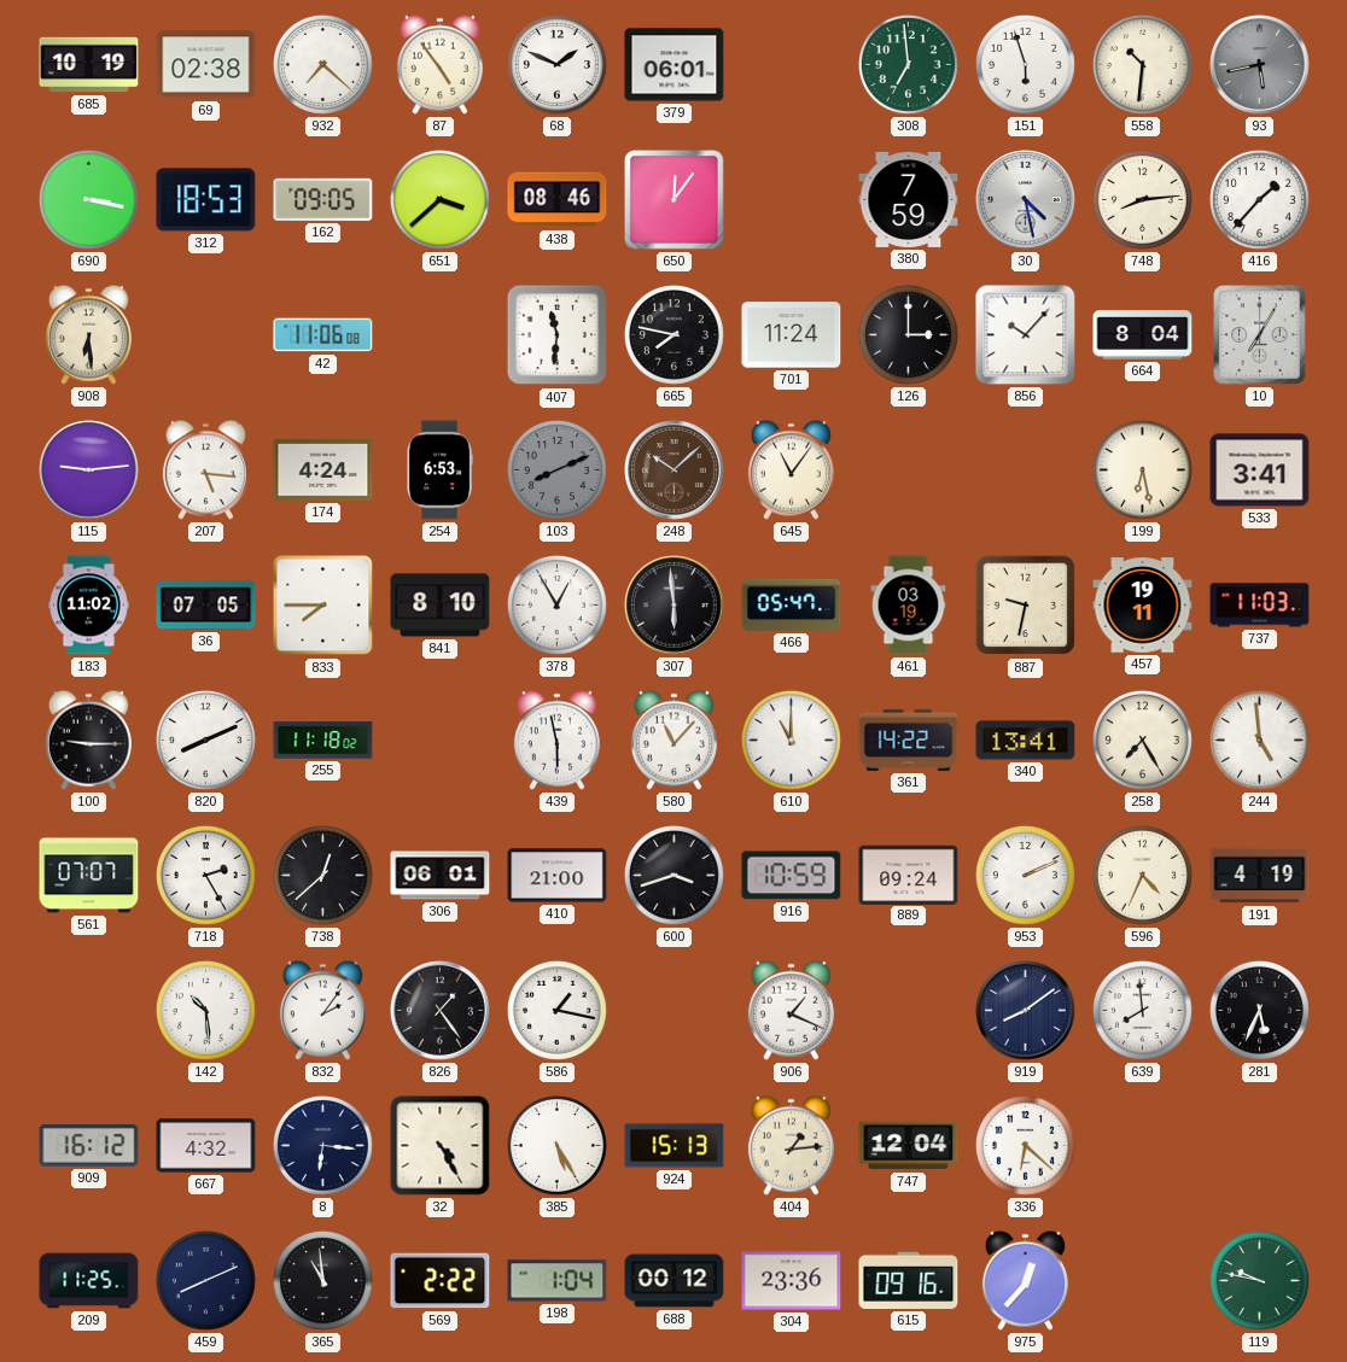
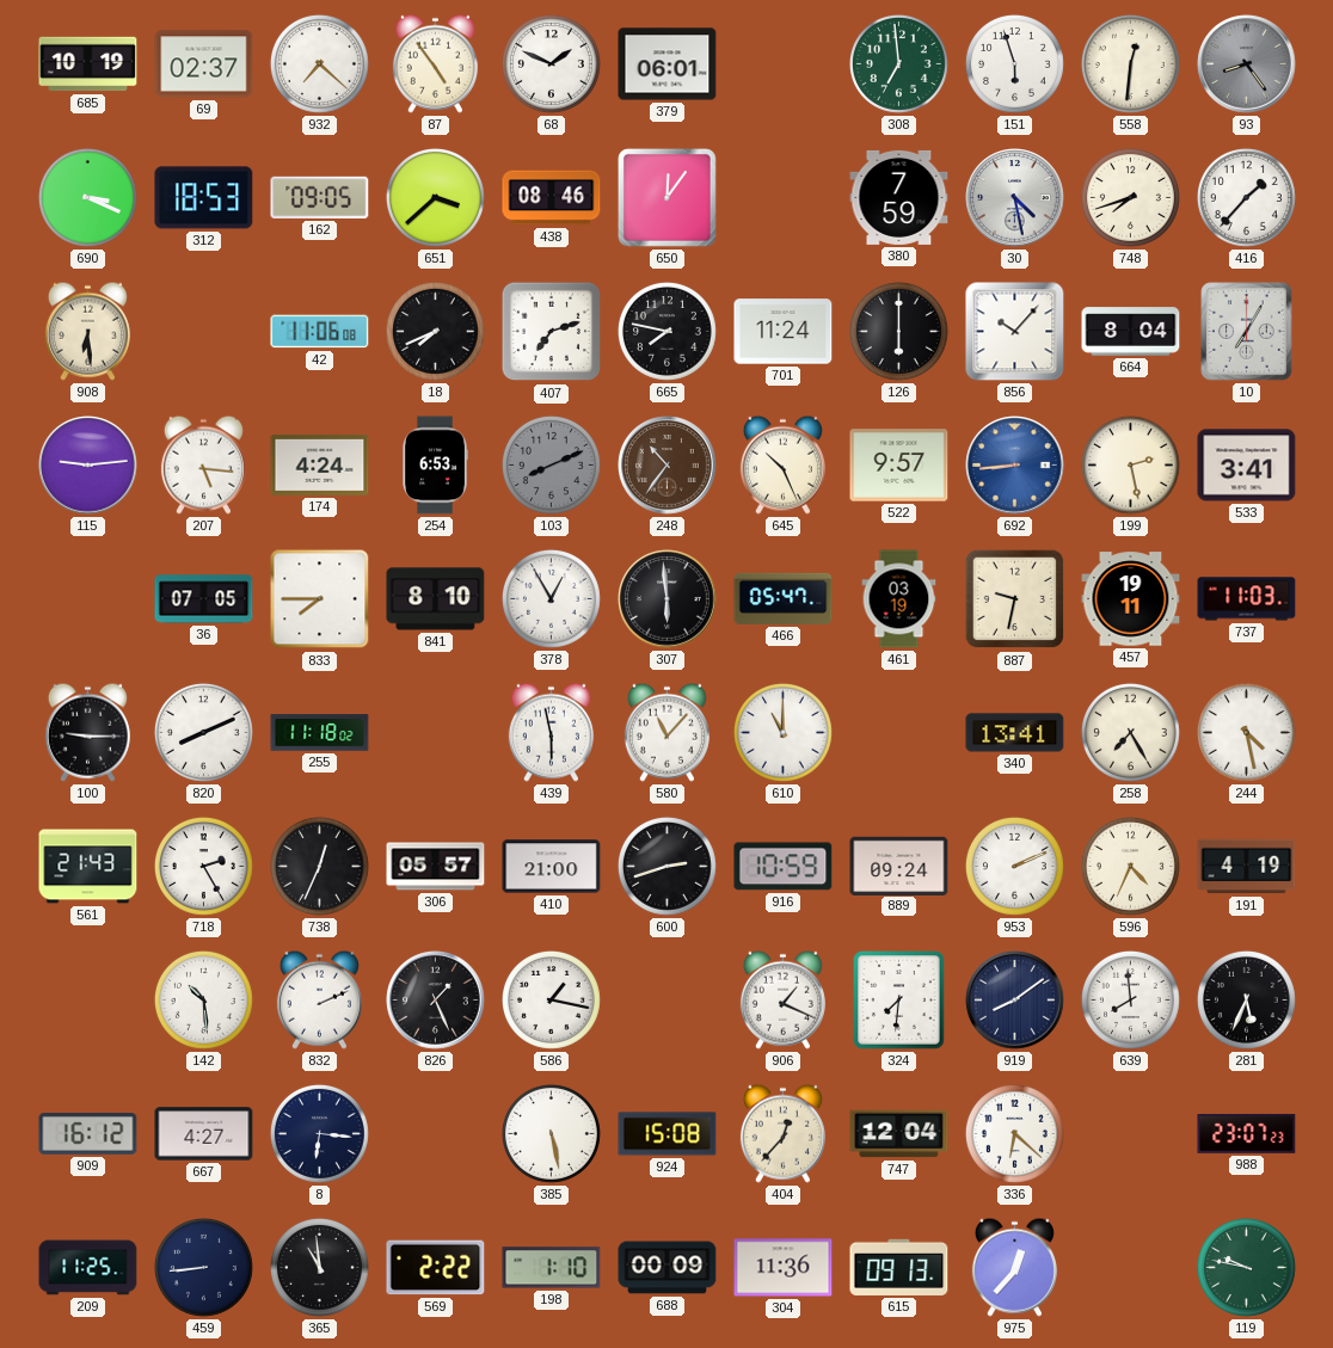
69: 02:38 -> 02:37 (204, 64)
558: 10:31 -> 12:31 (1130, 63)
93: 5:43 -> 8:24 (1247, 64)
690: 3:17 -> 3:19 (87, 197)
748: 8:14 -> 7:42 (1130, 197)
18: none -> 7:41 (435, 331)
407: 11:31 -> 7:12 (552, 332)
126: 3:00 -> 6:00 (898, 331)
248: 10:08 -> 10:36 (668, 466)
645: 11:06 -> 10:26 (782, 464)
522: none -> 9:57 (899, 466)
692: none -> 8:44 (1015, 466)
199: 6:28 -> 2:28 (1130, 464)
183: 11:02 -> none (89, 606)
361: 14:22 -> none (909, 740)
244: 4:59 -> 4:28 (1246, 732)
561: 07:07 -> 21:43 (88, 867)
738: 12:38 -> 12:34 (319, 866)
306: 06:01 -> 05:57 (436, 867)
600: 3:42 -> 2:42 (666, 866)
832: 2:06 -> 2:11 (319, 999)
826: 1:24 -> 1:26 (436, 1001)
324: none -> 7:31 (899, 1001)
667: 4:32 -> 4:27 (204, 1134)
32: 4:25 -> none (441, 1146)
385: 5:25 -> 5:28 (551, 1133)
924: 15:13 -> 15:08 (668, 1134)
404: 1:14 -> 12:37 (782, 1133)
988: none -> 23:07 (1247, 1133)
459: 8:11 -> 8:44 (203, 1267)
198: 1:04 -> 1:10 (552, 1268)
688: 00:12 -> 00:09 (668, 1268)
304: 23:36 -> 11:36 (784, 1268)
615: 09:16 -> 09:13 (899, 1267)
